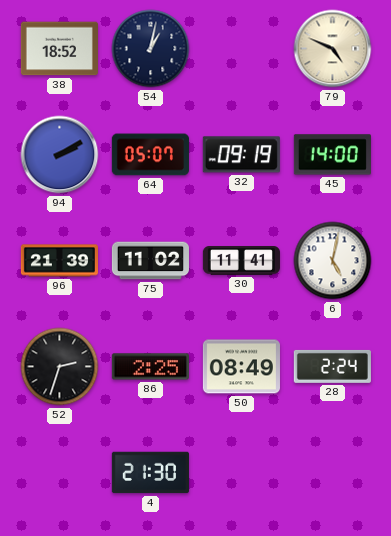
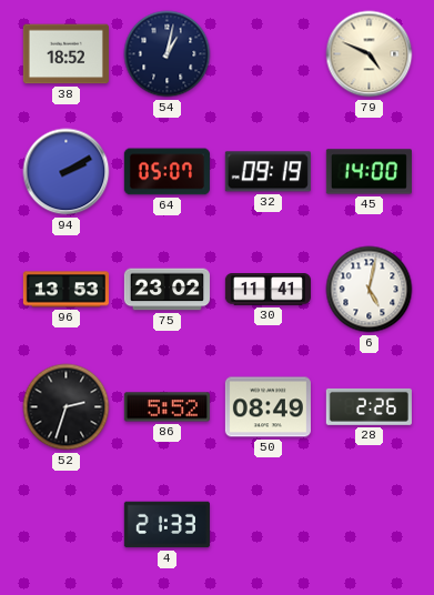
96: 21:39 -> 13:53 (65, 290)
75: 11:02 -> 23:02 (166, 290)
86: 2:25 -> 5:52 (166, 407)
28: 2:24 -> 2:26 (369, 406)
4: 21:30 -> 21:33 (166, 525)
